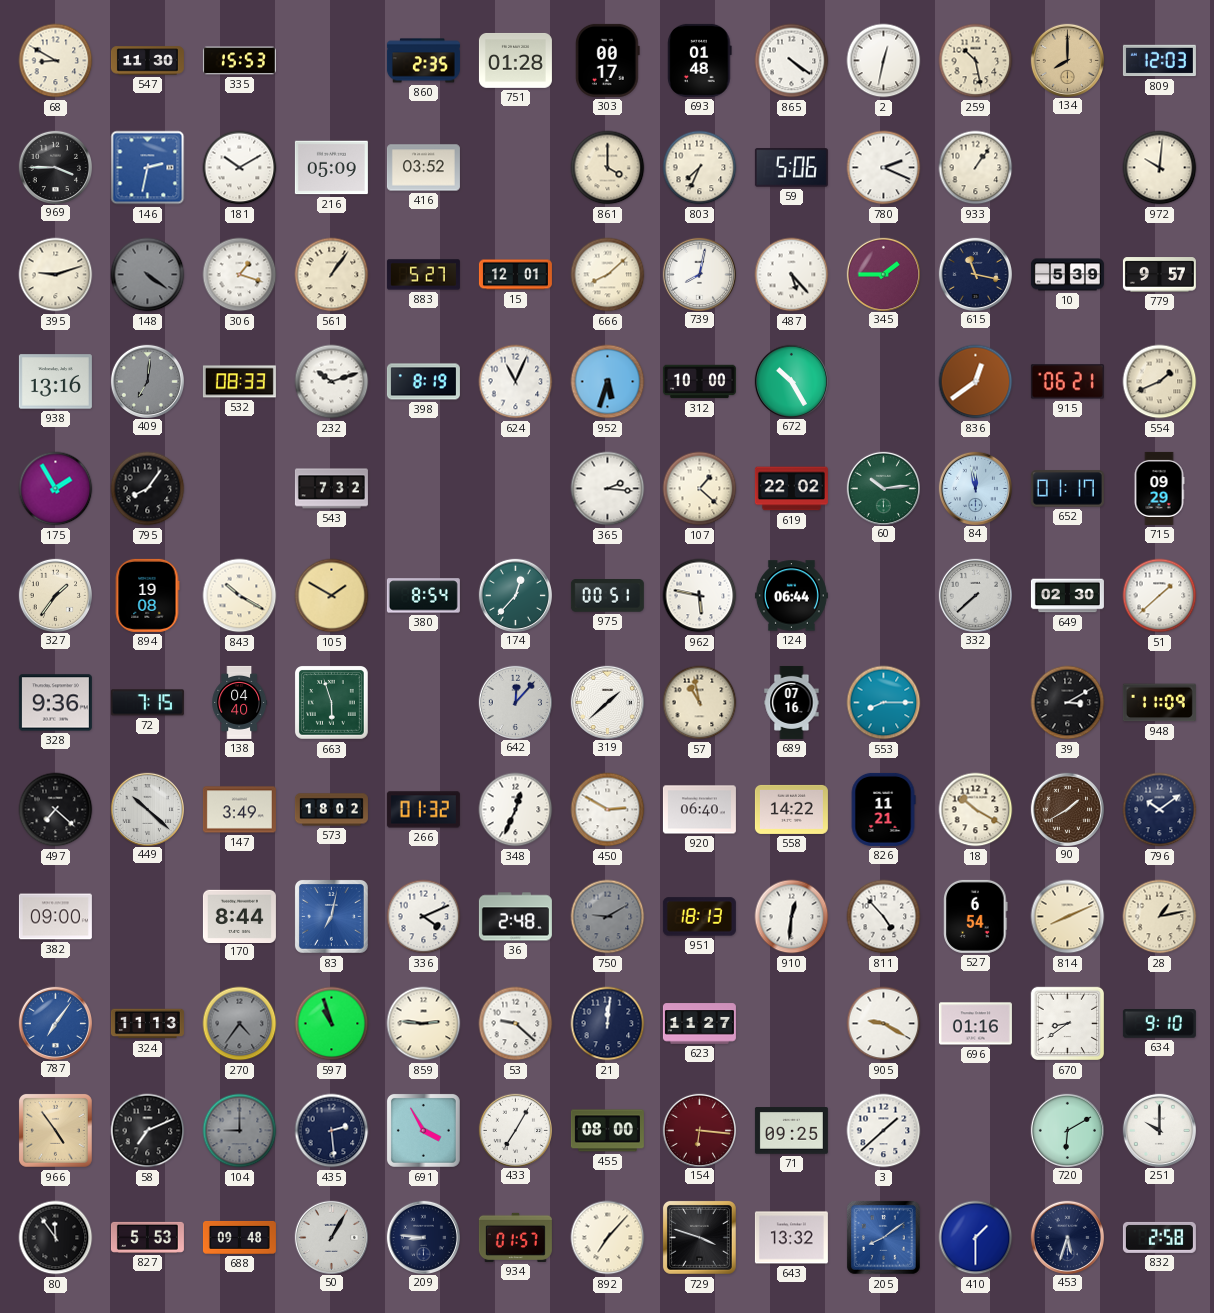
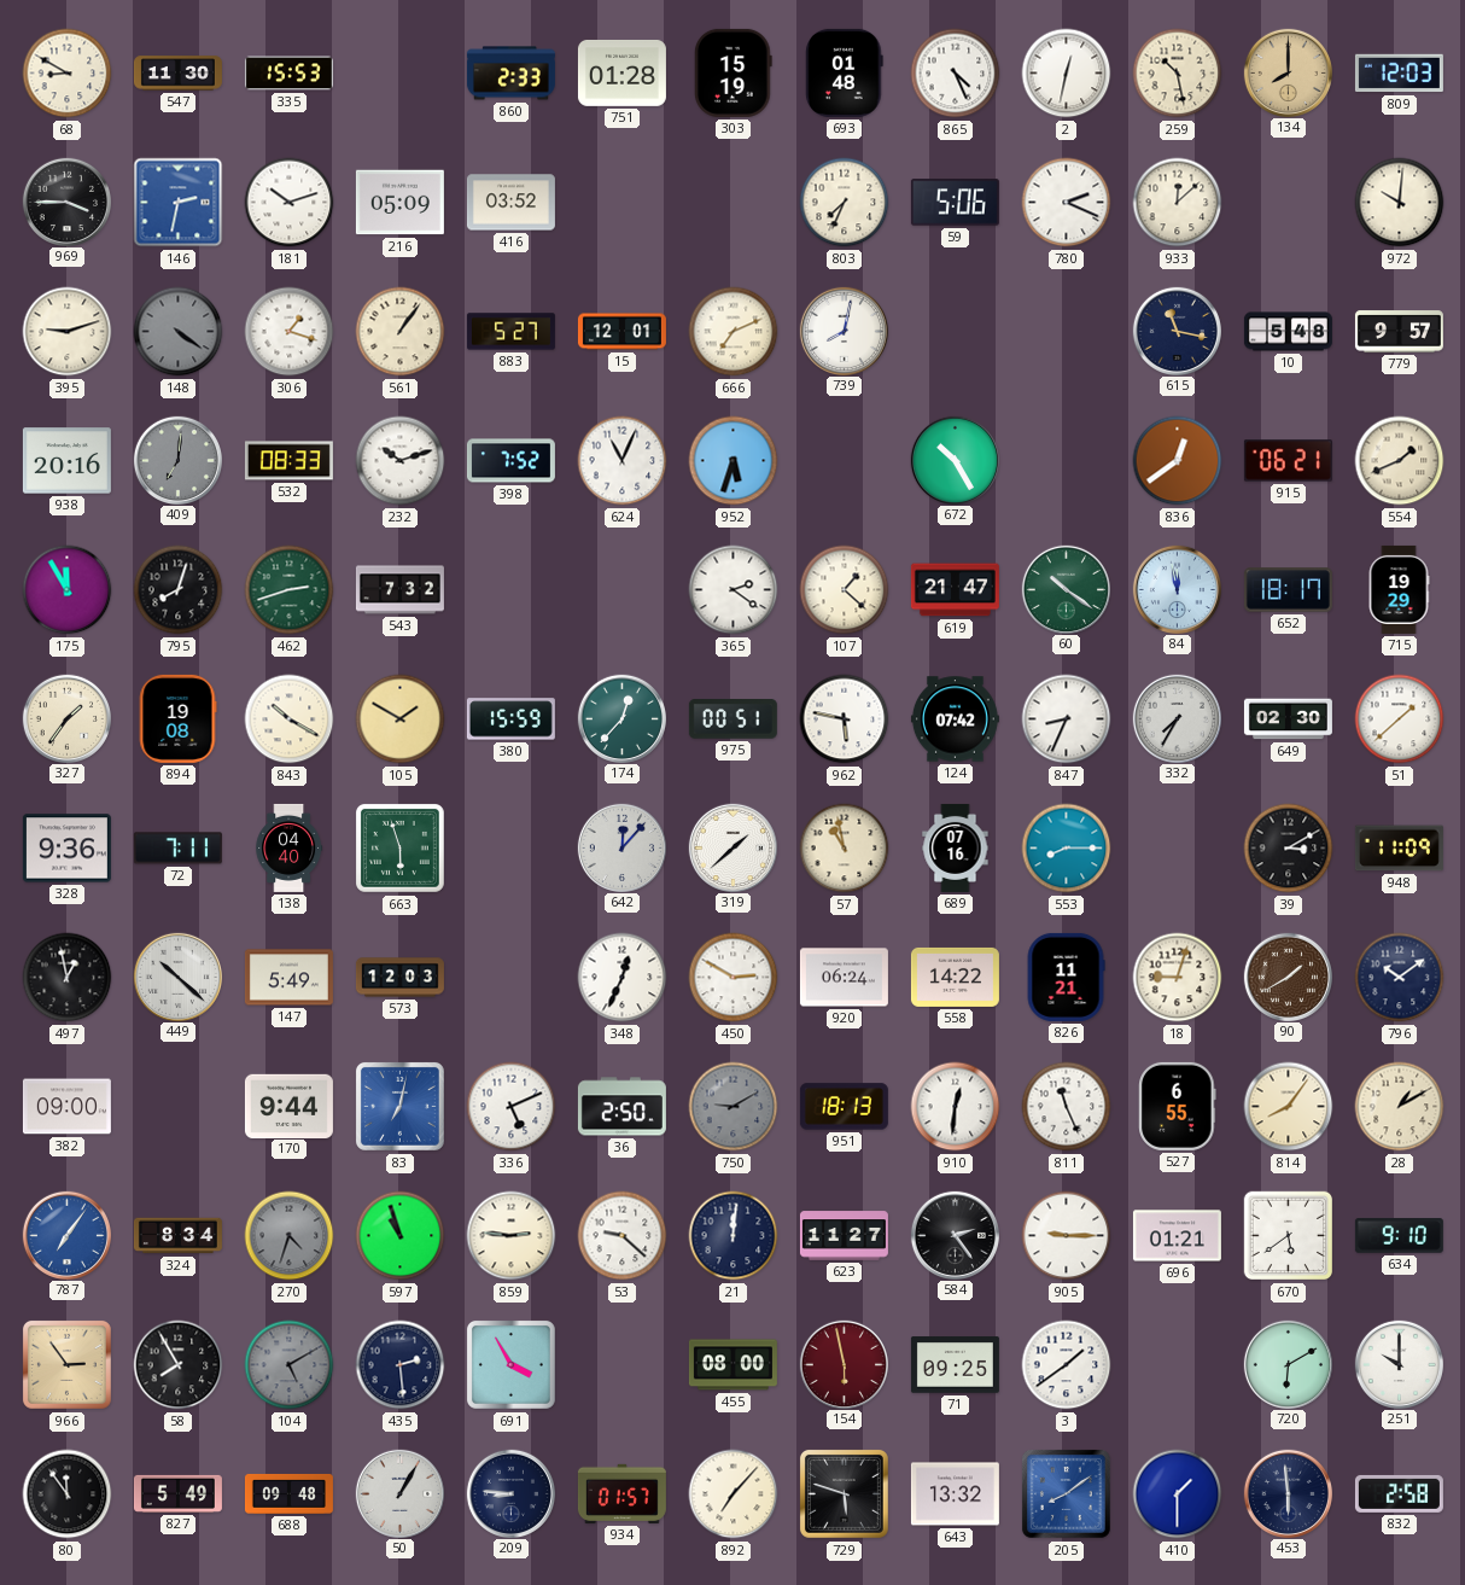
860: 2:35 -> 2:33 (510, 74)
303: 00:17 -> 15:19 (734, 72)
865: 4:21 -> 4:26 (956, 74)
181: 10:10 -> 10:12 (290, 203)
861: 4:00 -> none (608, 168)
933: 1:06 -> 12:08 (1178, 203)
666: 8:08 -> 7:11 (734, 332)
487: 5:23 -> none (792, 275)
345: 1:45 -> none (883, 274)
10: 5:39 -> 5:48 (1288, 332)
938: 13:16 -> 20:16 (66, 461)
398: 8:19 -> 7:52 (510, 461)
312: 10:00 -> none (699, 382)
175: 1:55 -> 11:55 (68, 590)
795: 8:06 -> 8:03 (179, 590)
462: none -> 2:42 (290, 590)
365: 2:16 -> 2:21 (734, 590)
619: 22:02 -> 21:47 (955, 590)
60: 10:14 -> 10:21 (1066, 589)
652: 01:17 -> 18:17 (1288, 590)
715: 09:29 -> 19:29 (1399, 589)
380: 8:54 -> 15:59 (510, 719)
124: 06:44 -> 07:42 (955, 719)
847: none -> 8:34 (1067, 719)
332: 7:38 -> 7:35 (1177, 718)
72: 7:15 -> 7:11 (177, 849)
497: 7:22 -> 12:58 (68, 978)
147: 3:49 -> 5:49 (288, 978)
573: 18:02 -> 12:03 (399, 978)
266: 01:32 -> none (423, 810)
920: 06:40 -> 06:24 (844, 978)
18: 10:20 -> 9:03 (1178, 978)
170: 8:44 -> 9:44 (288, 1106)
336: 4:11 -> 5:11 (512, 1107)
36: 2:48 -> 2:50 (621, 1107)
811: 4:53 -> 11:26 (1067, 1107)
527: 6:54 -> 6:55 (1178, 1106)
814: 8:11 -> 8:06 (1289, 1107)
28: 1:13 -> 1:10 (1400, 1107)
324: 11:13 -> 8:34 (177, 1236)
270: 4:36 -> 4:33 (290, 1236)
584: none -> 2:24 (955, 1235)
905: 9:20 -> 9:15 (1067, 1236)
696: 01:16 -> 01:21 (1177, 1236)
670: 8:39 -> 5:39 (1289, 1236)
966: 4:54 -> 2:54 (66, 1364)
58: 7:11 -> 7:55 (179, 1365)
104: 9:00 -> 5:10 (290, 1365)
433: 7:05 -> none (515, 1130)
154: 6:16 -> 5:58 (844, 1364)
3: 1:38 -> 1:39 (1067, 1365)
827: 5:53 -> 5:49 (177, 1493)
729: 3:48 -> 5:48 (844, 1493)
453: 5:33 -> 5:59 (1288, 1493)
